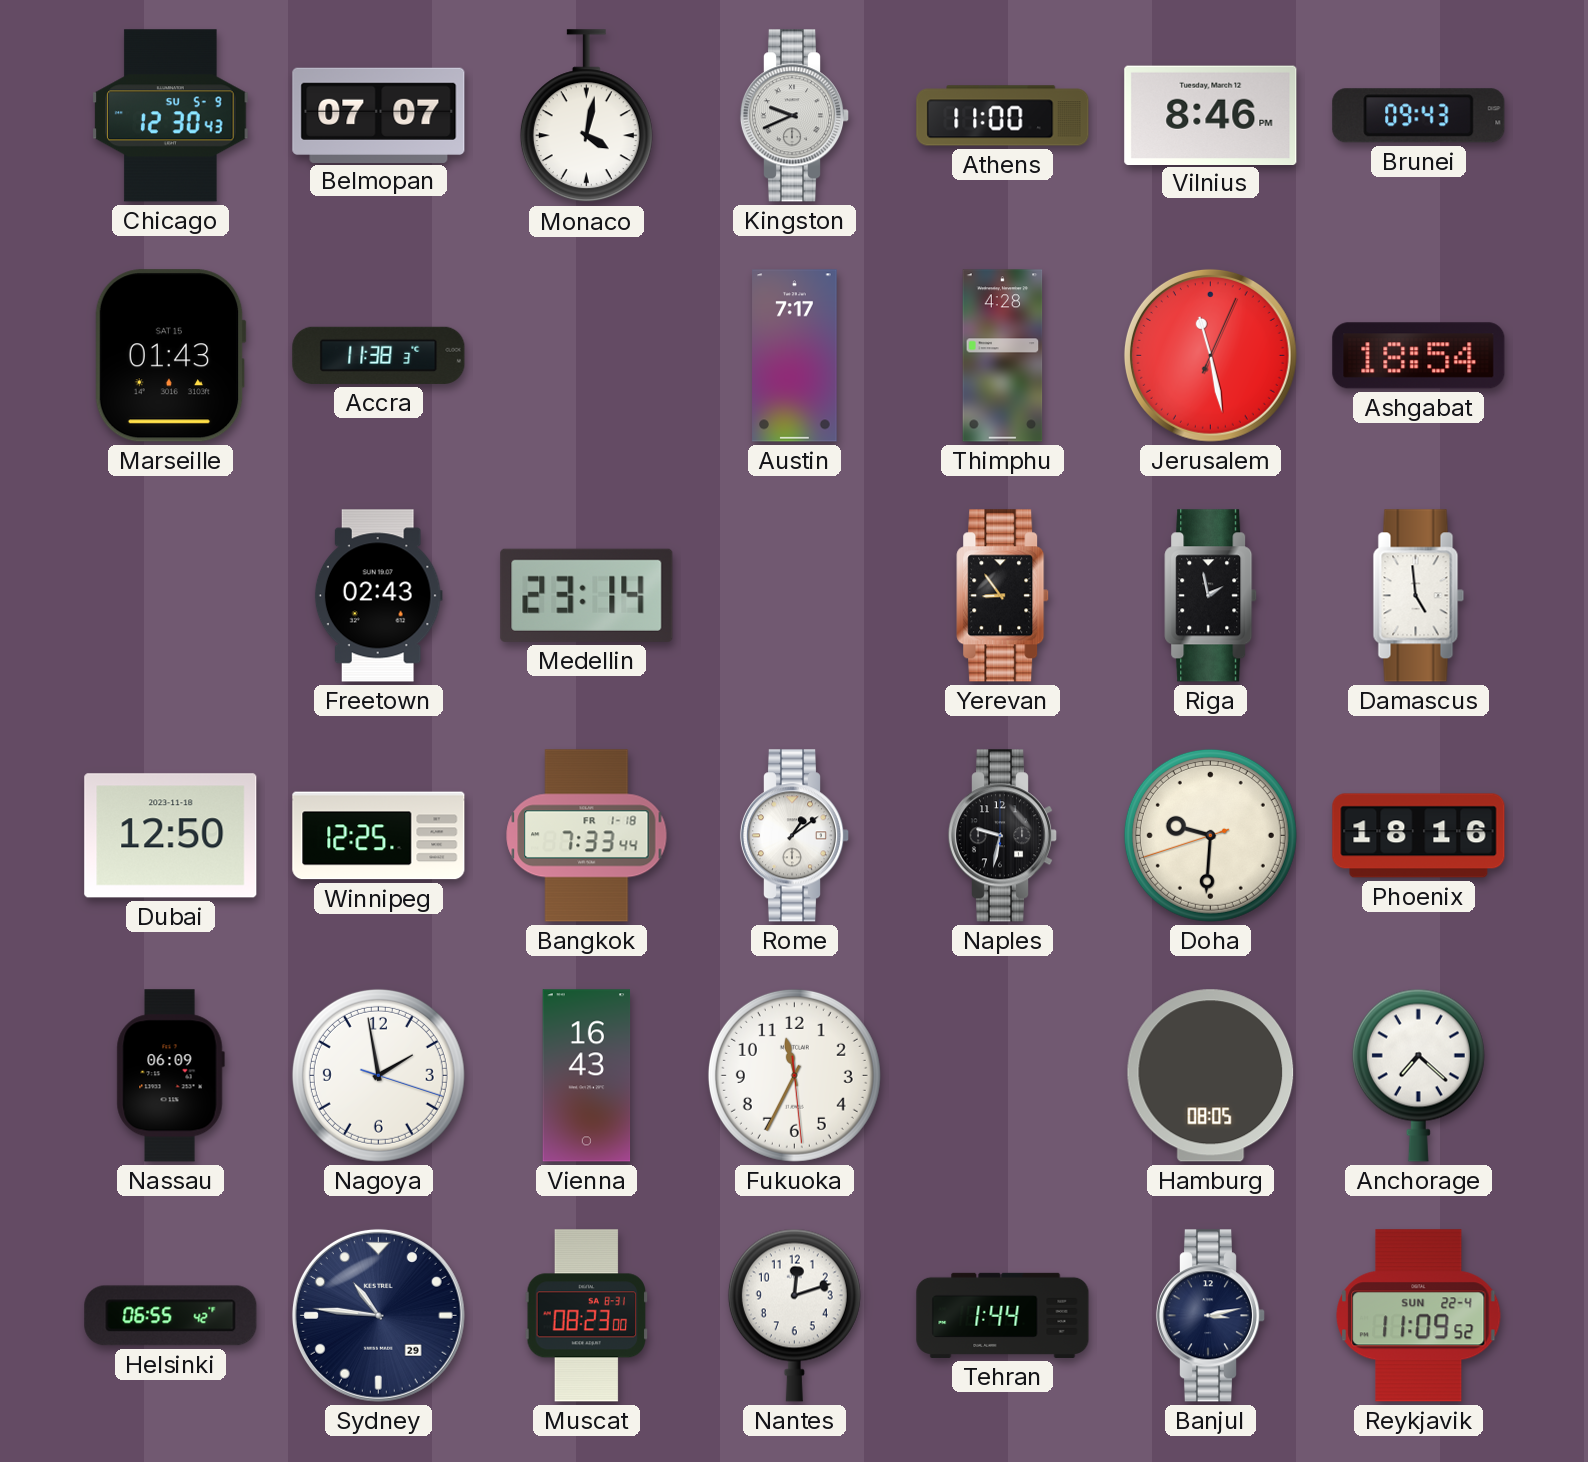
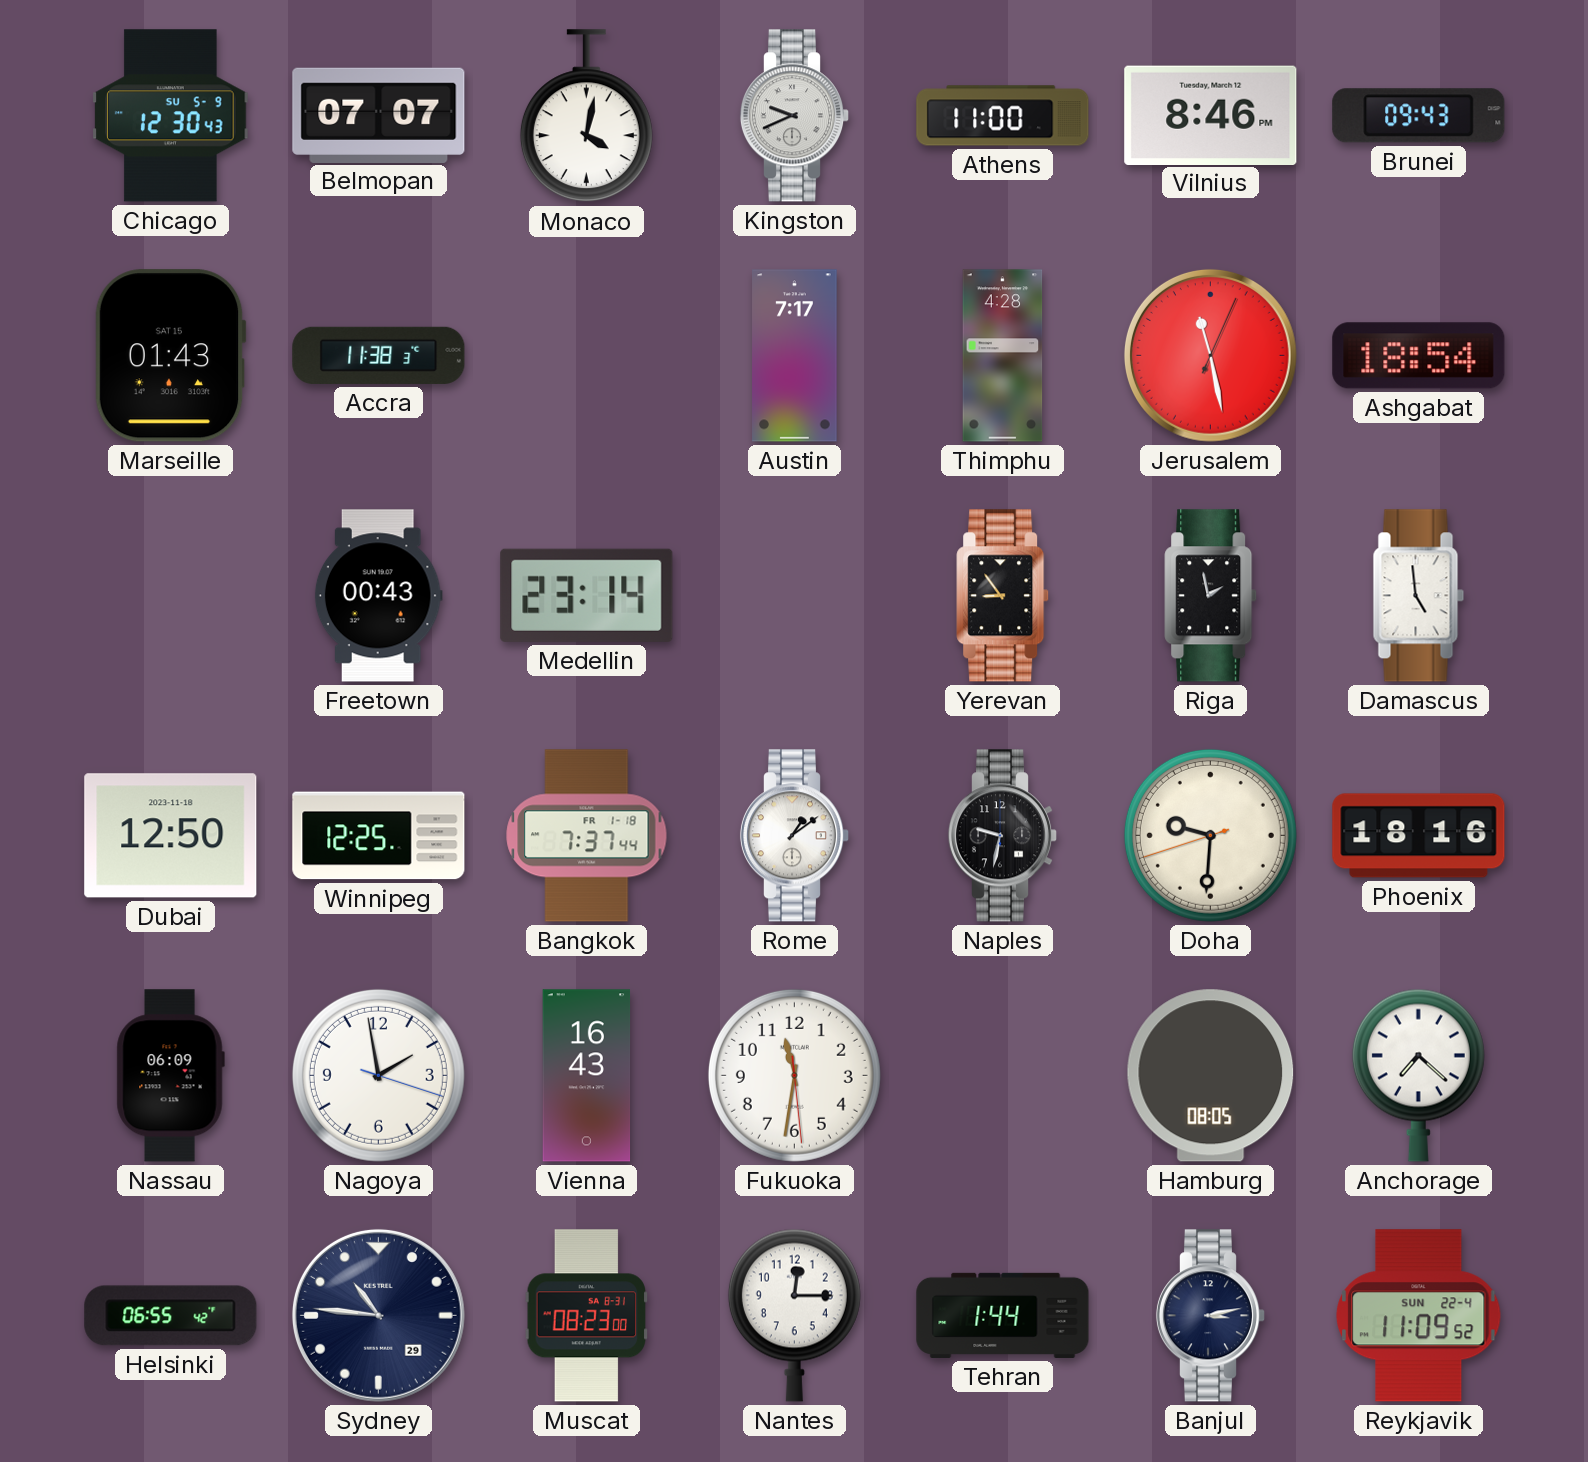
Freetown: 02:43 -> 00:43 (378, 596)
Bangkok: 7:33 -> 7:37 (587, 836)
Fukuoka: 11:34 -> 11:31 (794, 1075)
Nantes: 12:12 -> 12:15 (794, 1315)
